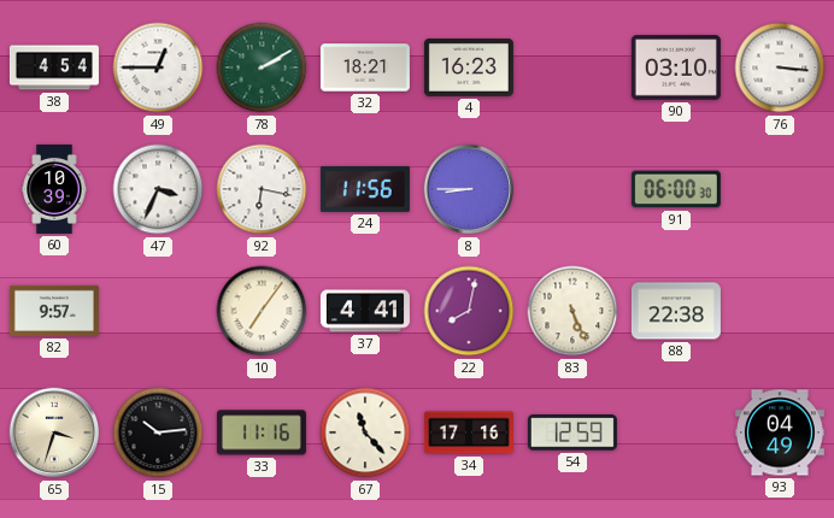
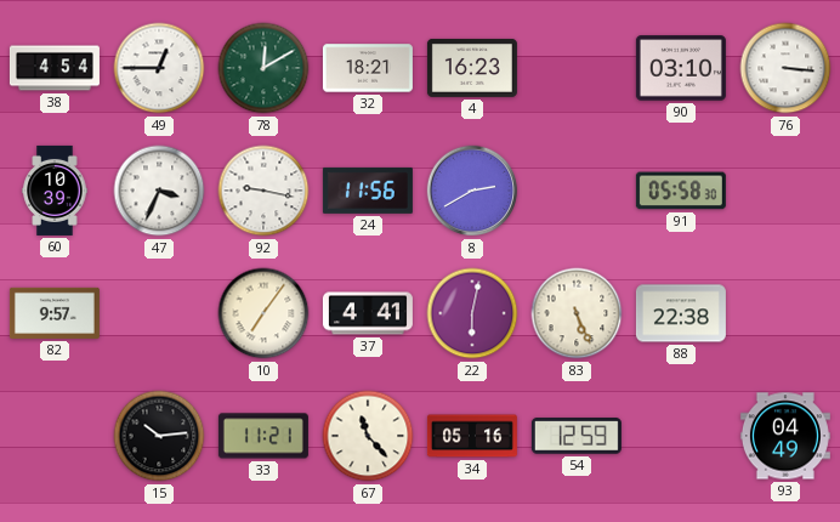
78: 2:10 -> 12:10 (263, 68)
92: 6:17 -> 9:17 (263, 191)
8: 8:45 -> 2:40 (472, 191)
91: 06:00 -> 05:58 (681, 191)
22: 8:02 -> 6:02 (472, 313)
65: 3:33 -> none (54, 432)
33: 11:16 -> 11:21 (263, 436)
34: 17:16 -> 05:16 (472, 436)
